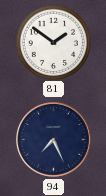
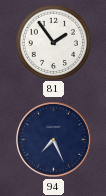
81: 1:51 -> 1:54 (53, 42)
